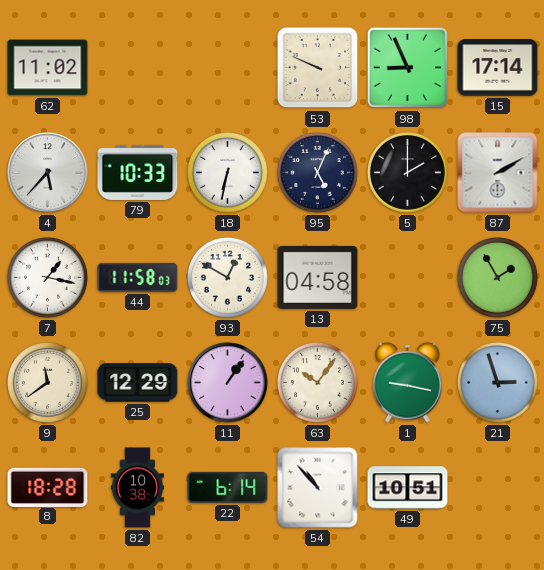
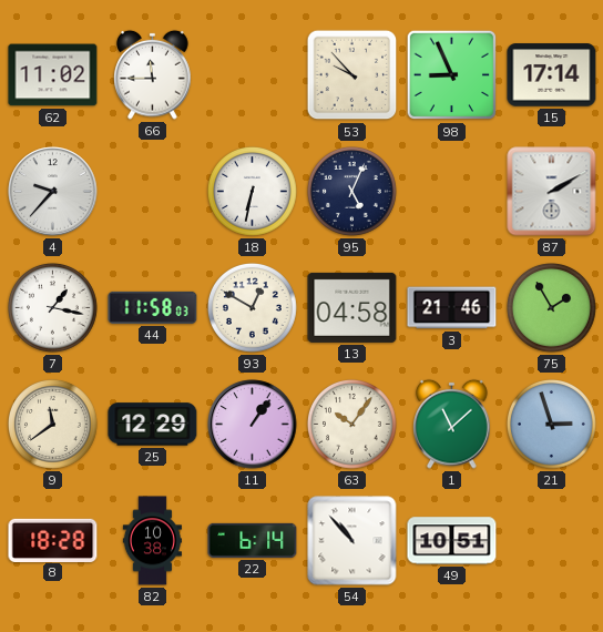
66: none -> 11:45 (153, 74)
53: 9:49 -> 9:53 (352, 75)
4: 5:37 -> 9:37 (53, 192)
79: 10:33 -> none (138, 172)
5: 2:00 -> none (408, 173)
3: none -> 21:46 (452, 308)
1: 9:17 -> 11:08 (452, 424)
